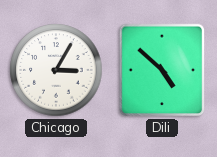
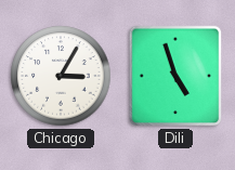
Dili: 4:52 -> 4:57 (175, 76)
